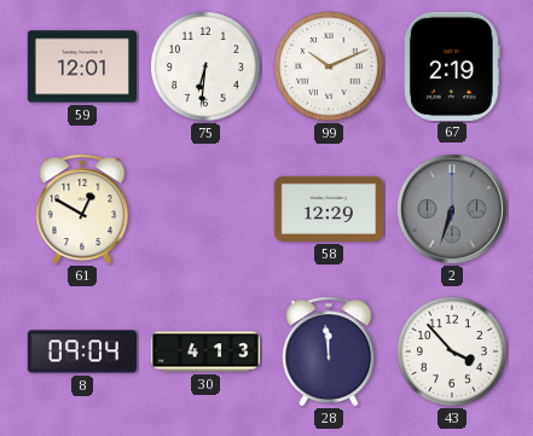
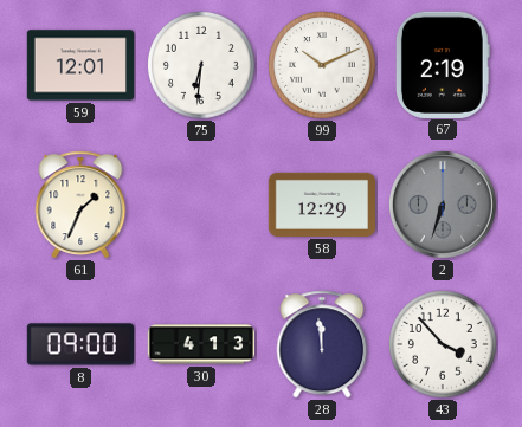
61: 12:50 -> 1:34 (80, 205)
8: 09:04 -> 09:00 (79, 344)
